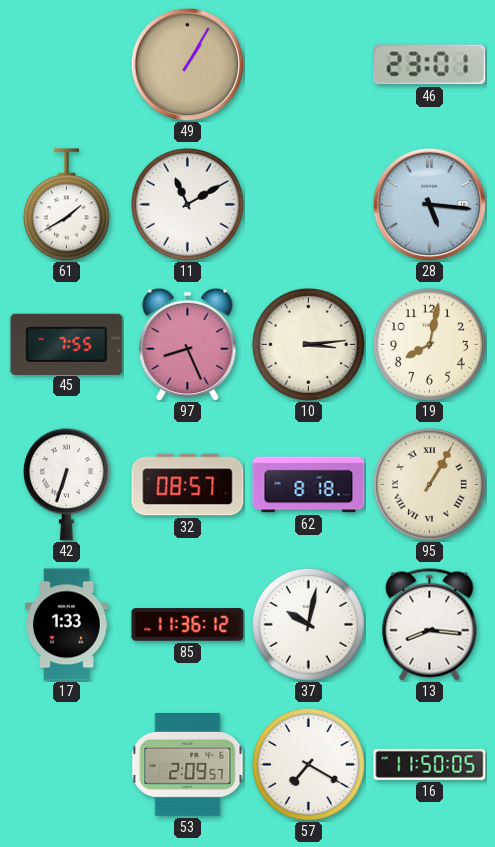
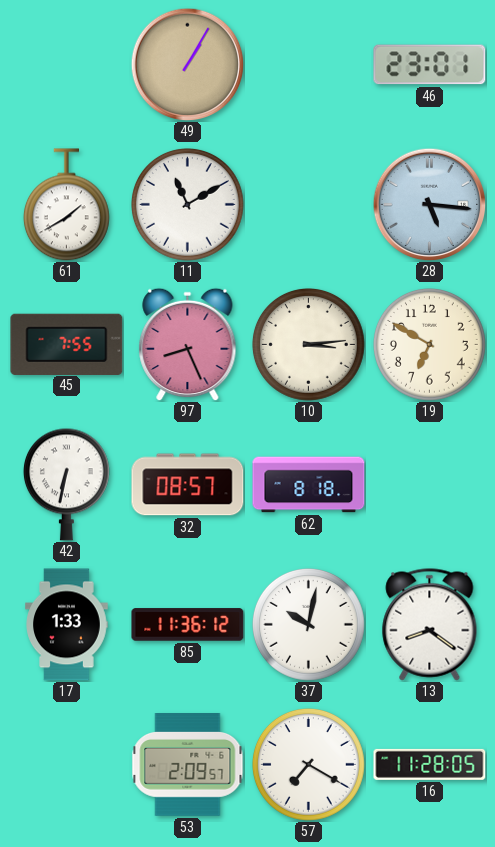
19: 8:02 -> 6:50 (430, 345)
42: 6:33 -> 6:32 (66, 484)
95: 1:05 -> none (430, 485)
13: 8:16 -> 8:21 (430, 625)
16: 11:50 -> 11:28 (430, 764)
